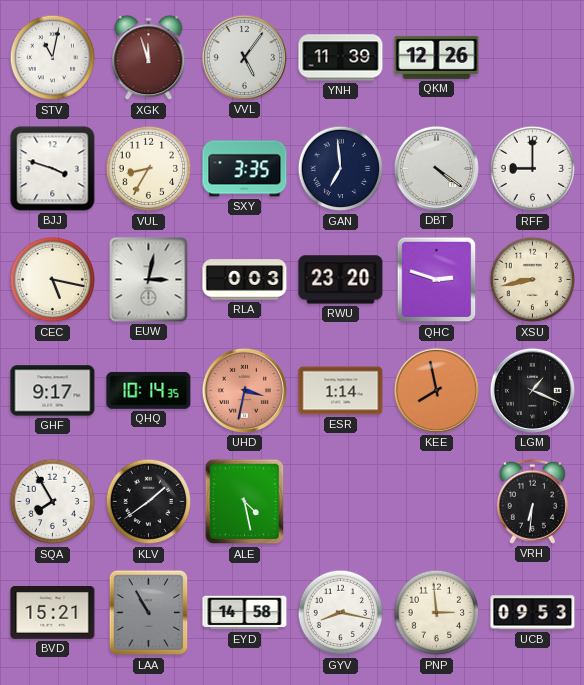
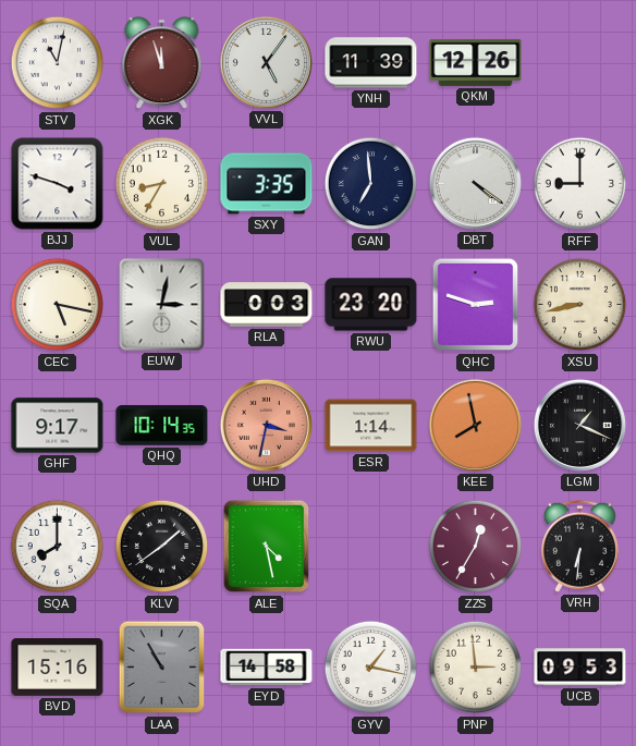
SQA: 7:55 -> 8:00 (58, 547)
ZZS: none -> 12:35 (476, 547)
BVD: 15:21 -> 15:16 (58, 668)
GYV: 8:17 -> 1:17 (371, 668)
